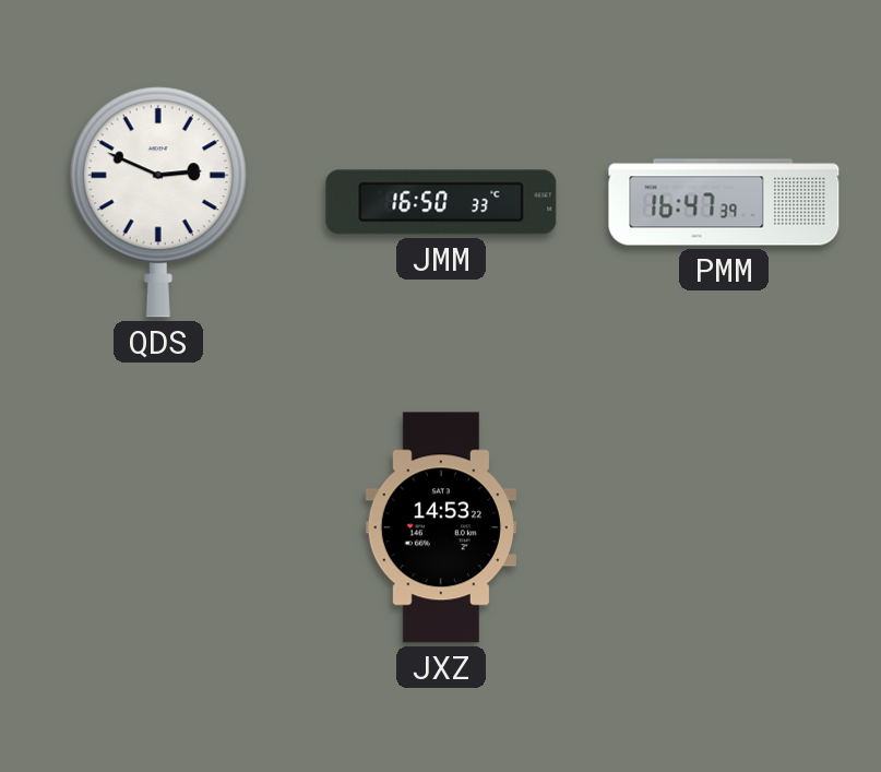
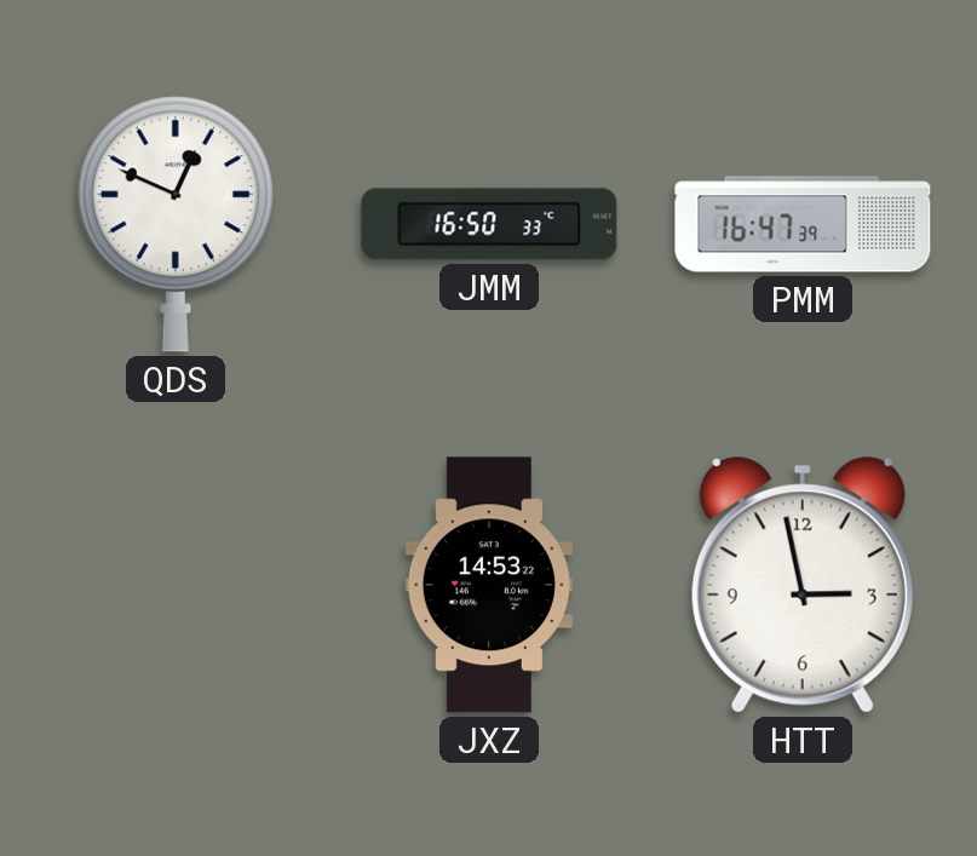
QDS: 2:49 -> 12:49 (176, 224)
HTT: none -> 2:58 (803, 585)
